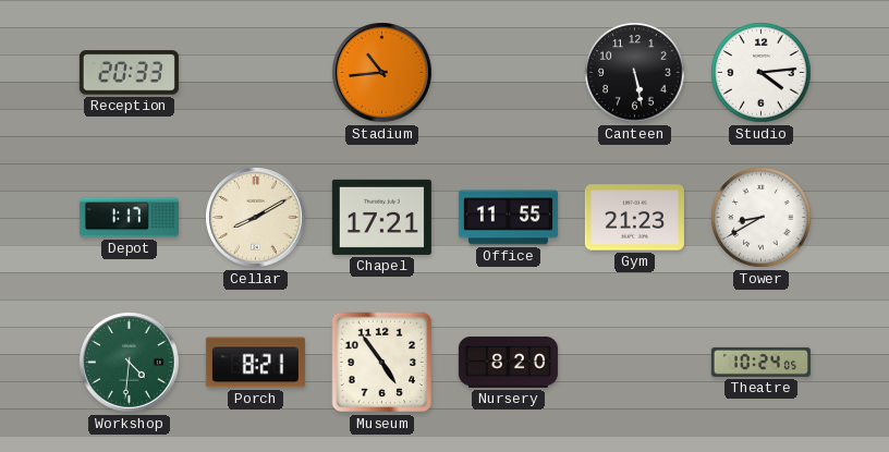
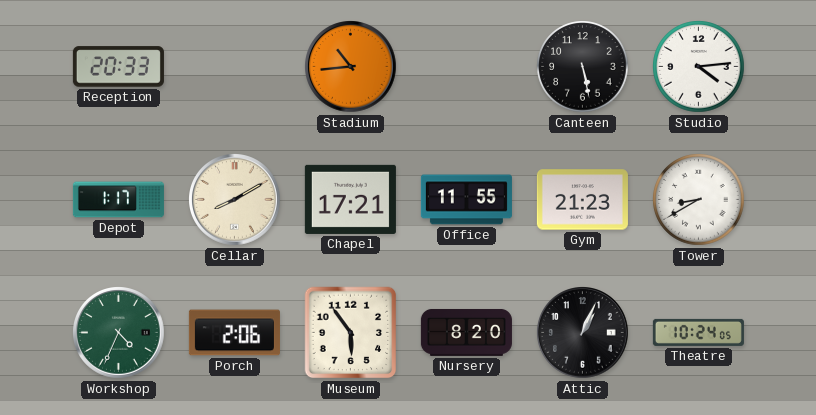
Workshop: 4:31 -> 4:34 (119, 333)
Porch: 8:21 -> 2:06 (234, 333)
Museum: 4:54 -> 5:54 (351, 333)
Attic: none -> 1:04 (583, 333)
